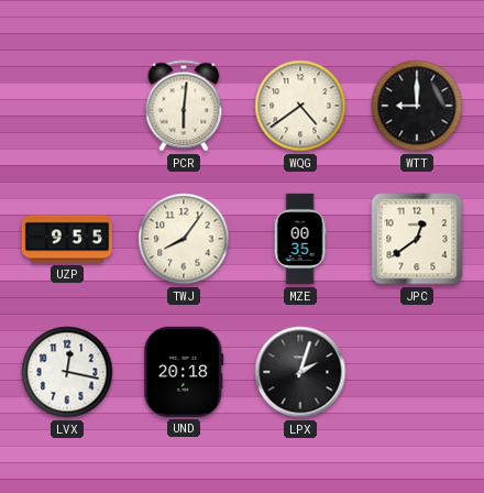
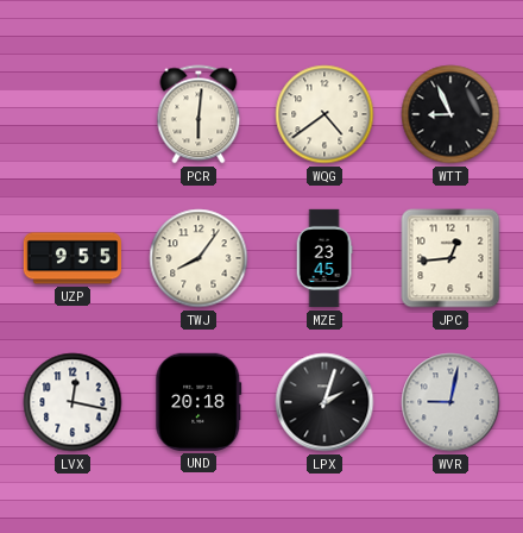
WTT: 9:00 -> 8:56 (450, 114)
MZE: 00:35 -> 23:45 (324, 258)
JPC: 12:39 -> 12:44 (450, 258)
WVR: none -> 9:02 (450, 402)
